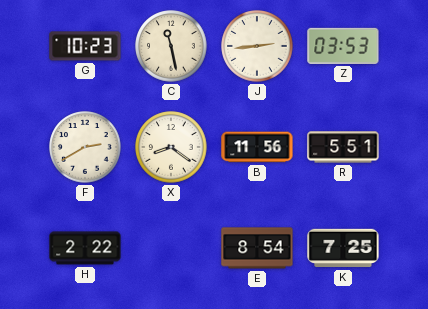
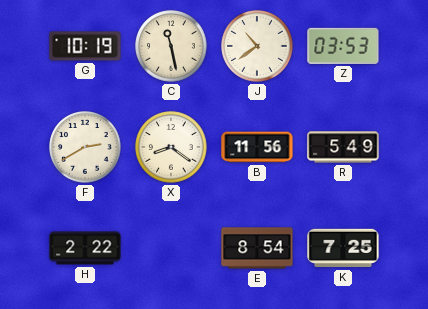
G: 10:23 -> 10:19 (85, 46)
J: 2:44 -> 10:39 (257, 46)
R: 5:51 -> 5:49 (343, 147)
